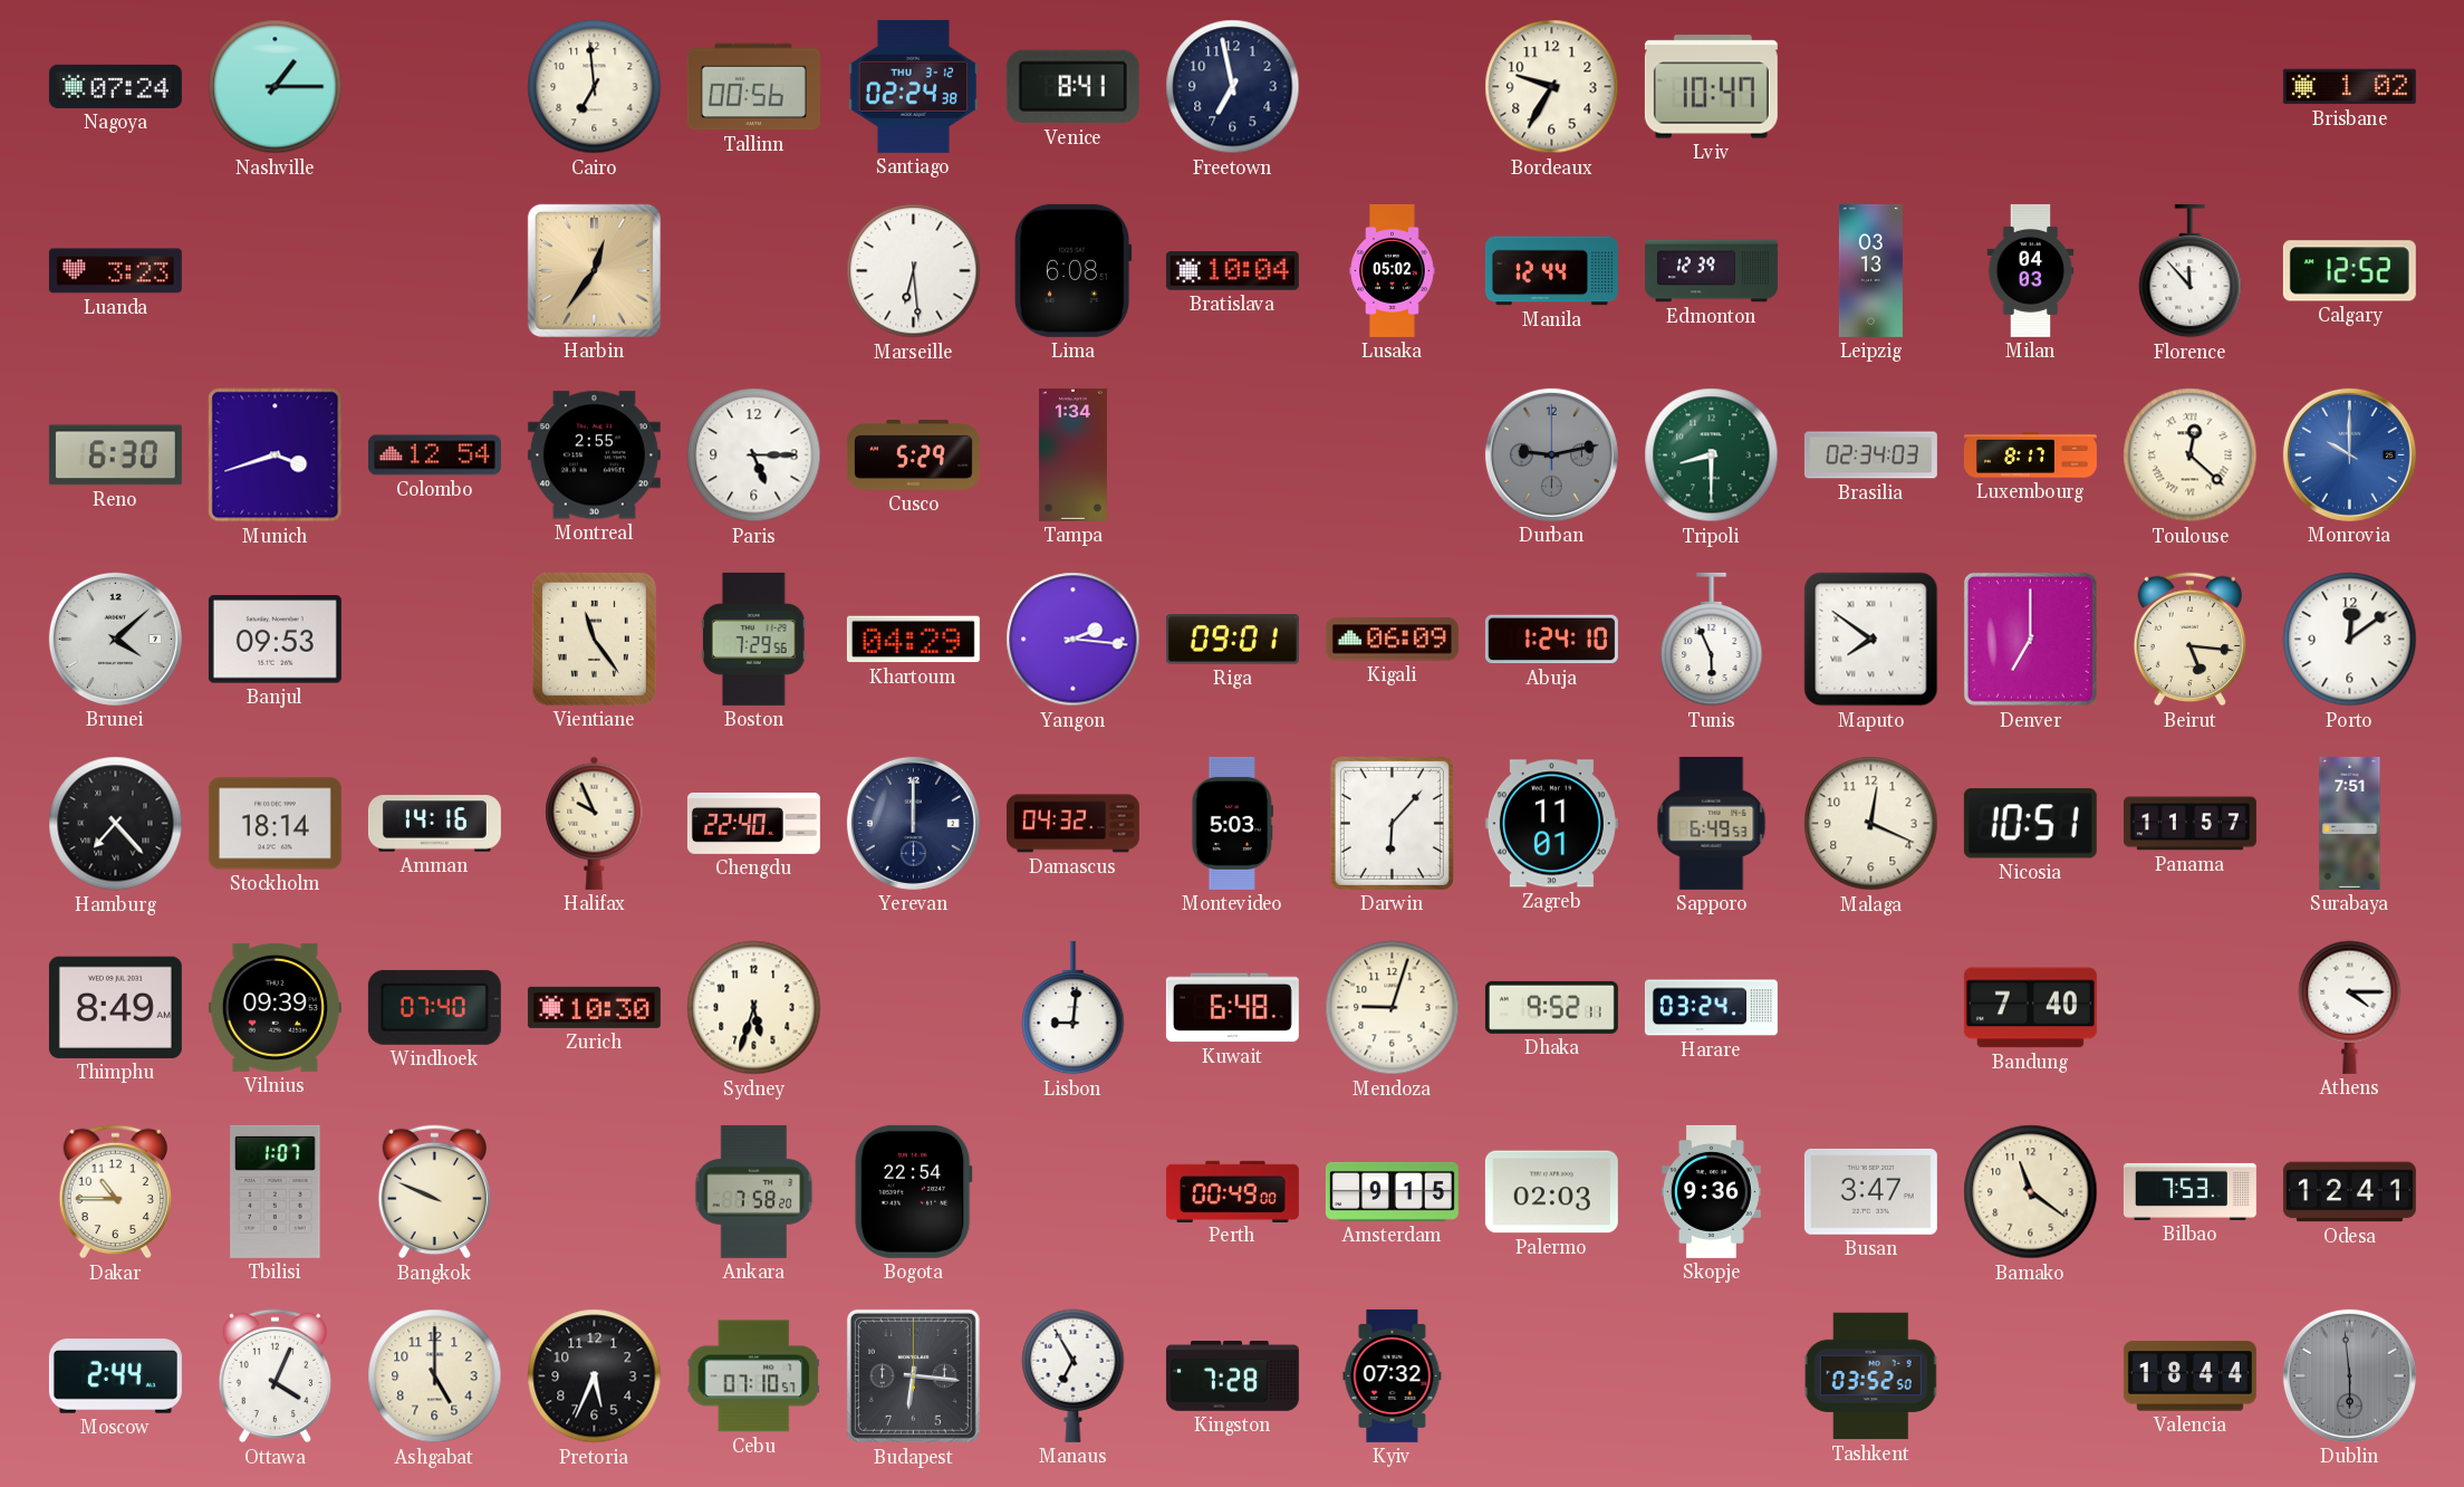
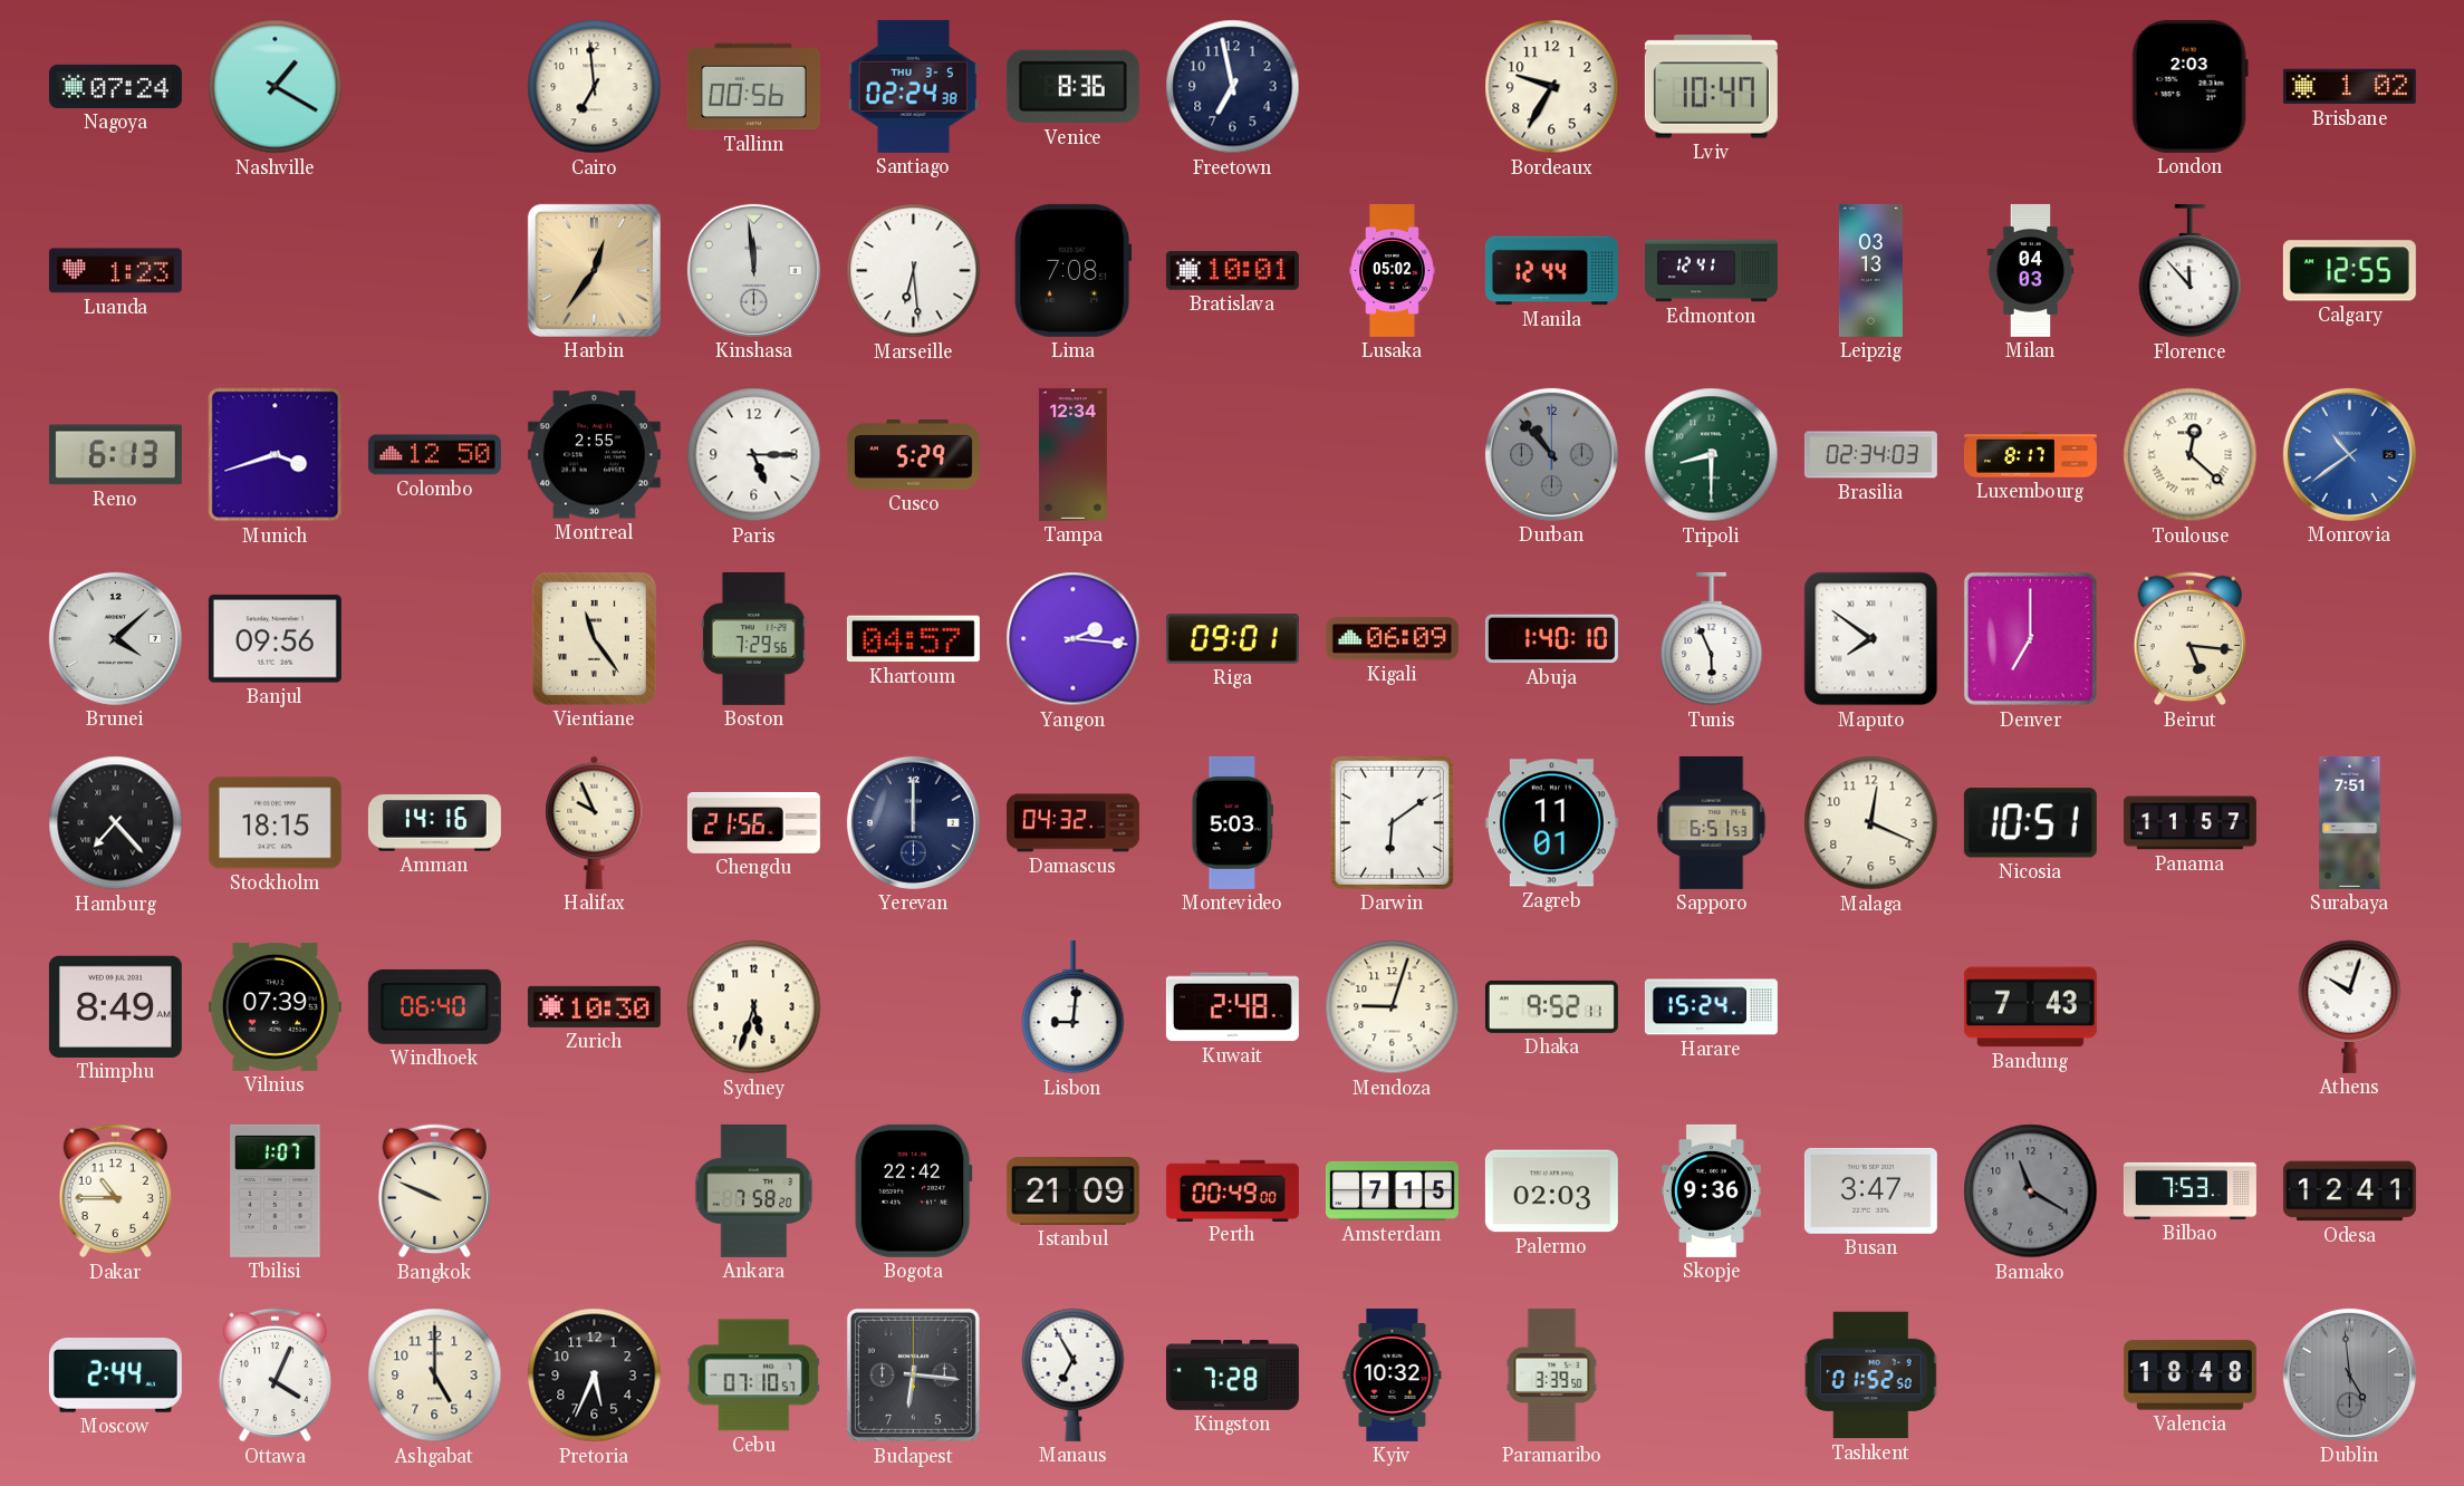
Nashville: 1:15 -> 1:20 (276, 87)
Santiago date: THU 3-12 -> THU 3-5 (913, 86)
Venice: 8:41 -> 8:36 (1072, 87)
London: none -> 2:03 (2189, 86)
Luanda: 3:23 -> 1:23 (115, 271)
Kinshasa: none -> 11:59 (753, 270)
Lima: 6:08 -> 7:08 (1072, 270)
Bratislava: 10:04 -> 10:01 (1232, 271)
Edmonton: 12:39 -> 12:41 (1711, 271)
Calgary: 12:52 -> 12:55 (2349, 271)
Reno: 6:30 -> 6:13 (115, 455)
Colombo: 12:54 -> 12:50 (434, 455)
Tampa: 1:34 -> 12:34 (1072, 454)
Durban: 9:13 -> 10:53 (1551, 454)
Monrovia: 10:00 -> 10:39 (2349, 454)
Banjul: 09:53 -> 09:56 (275, 639)
Khartoum: 04:29 -> 04:57 (913, 639)
Abuja: 1:24 -> 1:40 (1551, 639)
Porto: 12:09 -> none (2350, 640)
Stockholm: 18:14 -> 18:15 (275, 823)
Chengdu: 22:40 -> 21:56 (753, 822)
Darwin: 6:07 -> 6:09 (1392, 822)
Sapporo: 6:49 -> 6:51 (1712, 822)
Vilnius: 09:39 -> 07:39 (275, 1006)
Windhoek: 07:40 -> 06:40 (434, 1006)
Kuwait: 6:48 -> 2:48 (1232, 1007)
Harare: 03:24 -> 15:24 (1711, 1007)
Bandung: 7:40 -> 7:43 (2030, 1007)
Athens: 4:15 -> 10:03 (2350, 1006)
Bogota: 22:54 -> 22:42 (913, 1190)
Istanbul: none -> 21:09 (1072, 1191)
Amsterdam: 9:15 -> 7:15 (1392, 1190)
Bamako: 11:21 -> 11:20 (2031, 1191)
Bamako dial: cream -> grey (2031, 1191)
Kyiv: 07:32 -> 10:32 (1393, 1374)
Paramaribo: none -> 3:39 (1552, 1374)
Tashkent: 03:52 -> 01:52 (1871, 1376)
Valencia: 18:44 -> 18:48 (2189, 1376)
Dublin: 5:59 -> 4:59 (2349, 1374)
